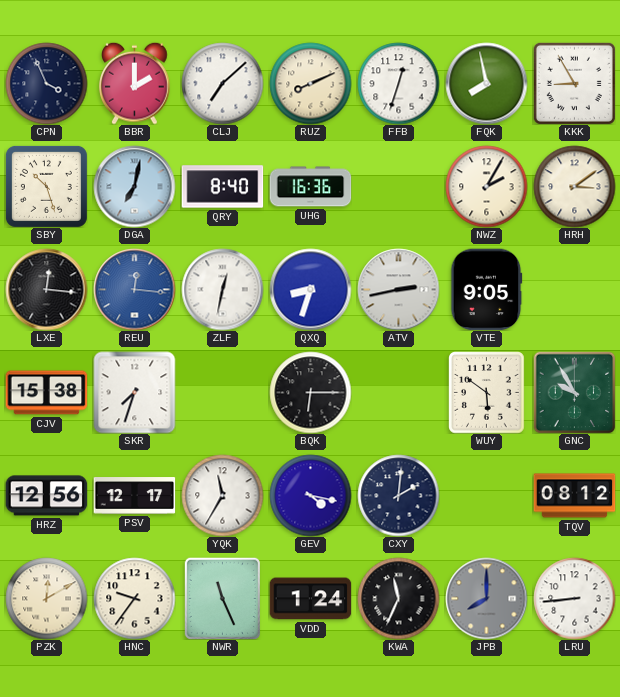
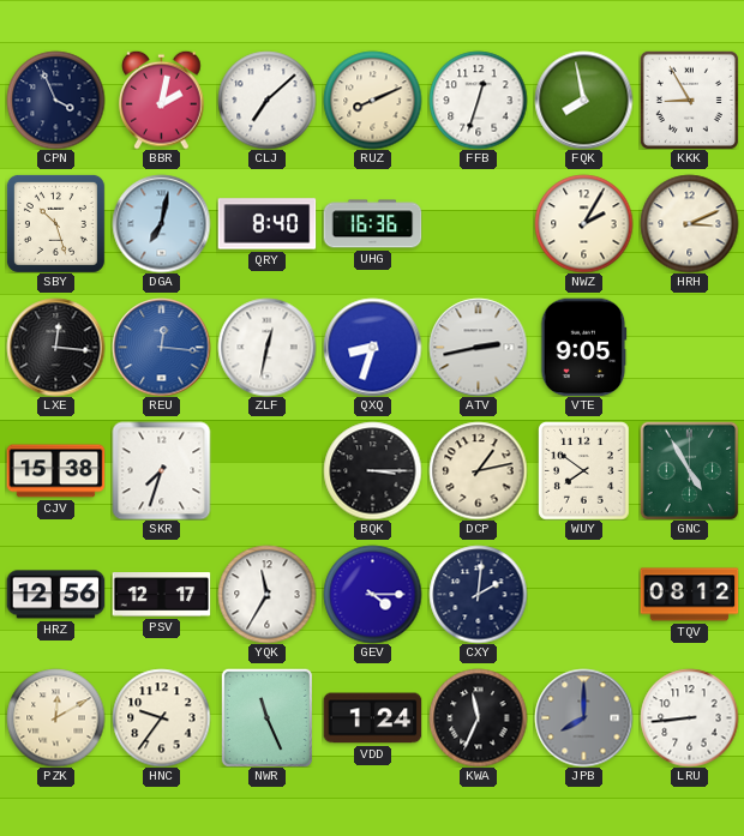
BBR: 2:00 -> 2:02 (162, 100)
HRH: 3:09 -> 3:11 (689, 223)
BQK: 6:15 -> 3:15 (372, 470)
DCP: none -> 1:13 (478, 470)
WUY: 5:51 -> 7:51 (584, 470)
GNC: 9:55 -> 4:55 (689, 470)
GEV: 4:17 -> 4:15 (372, 594)
